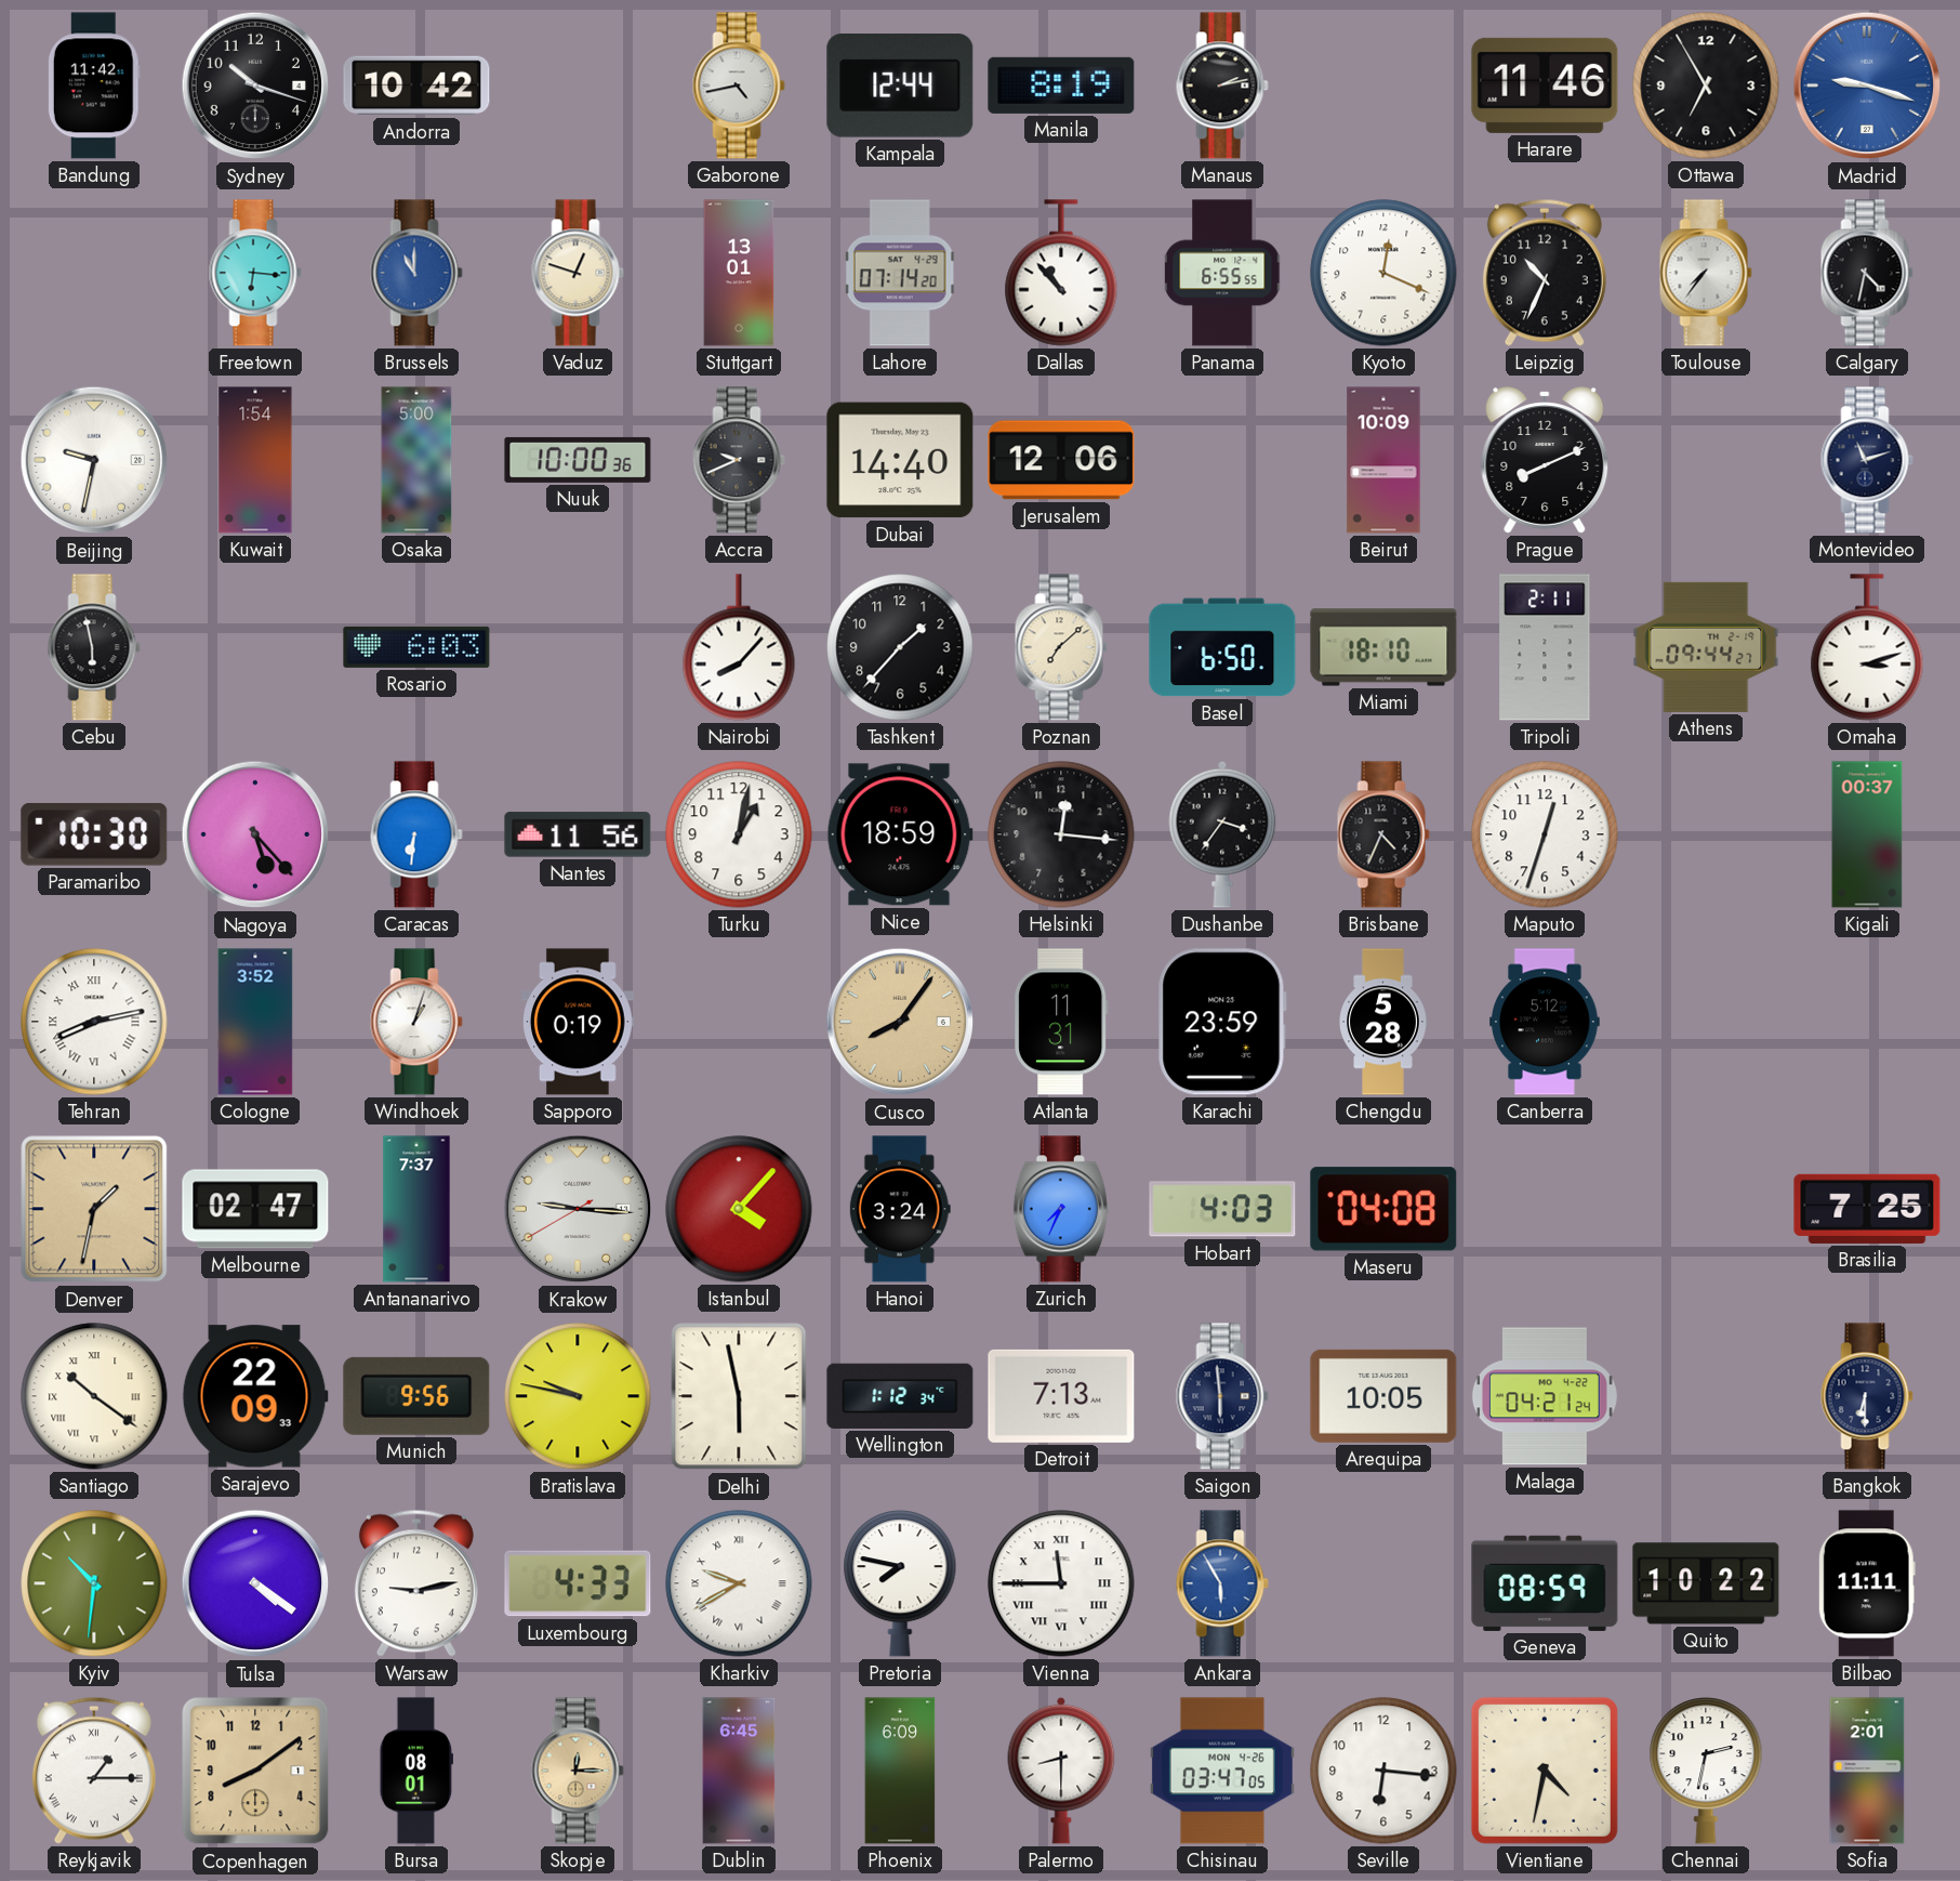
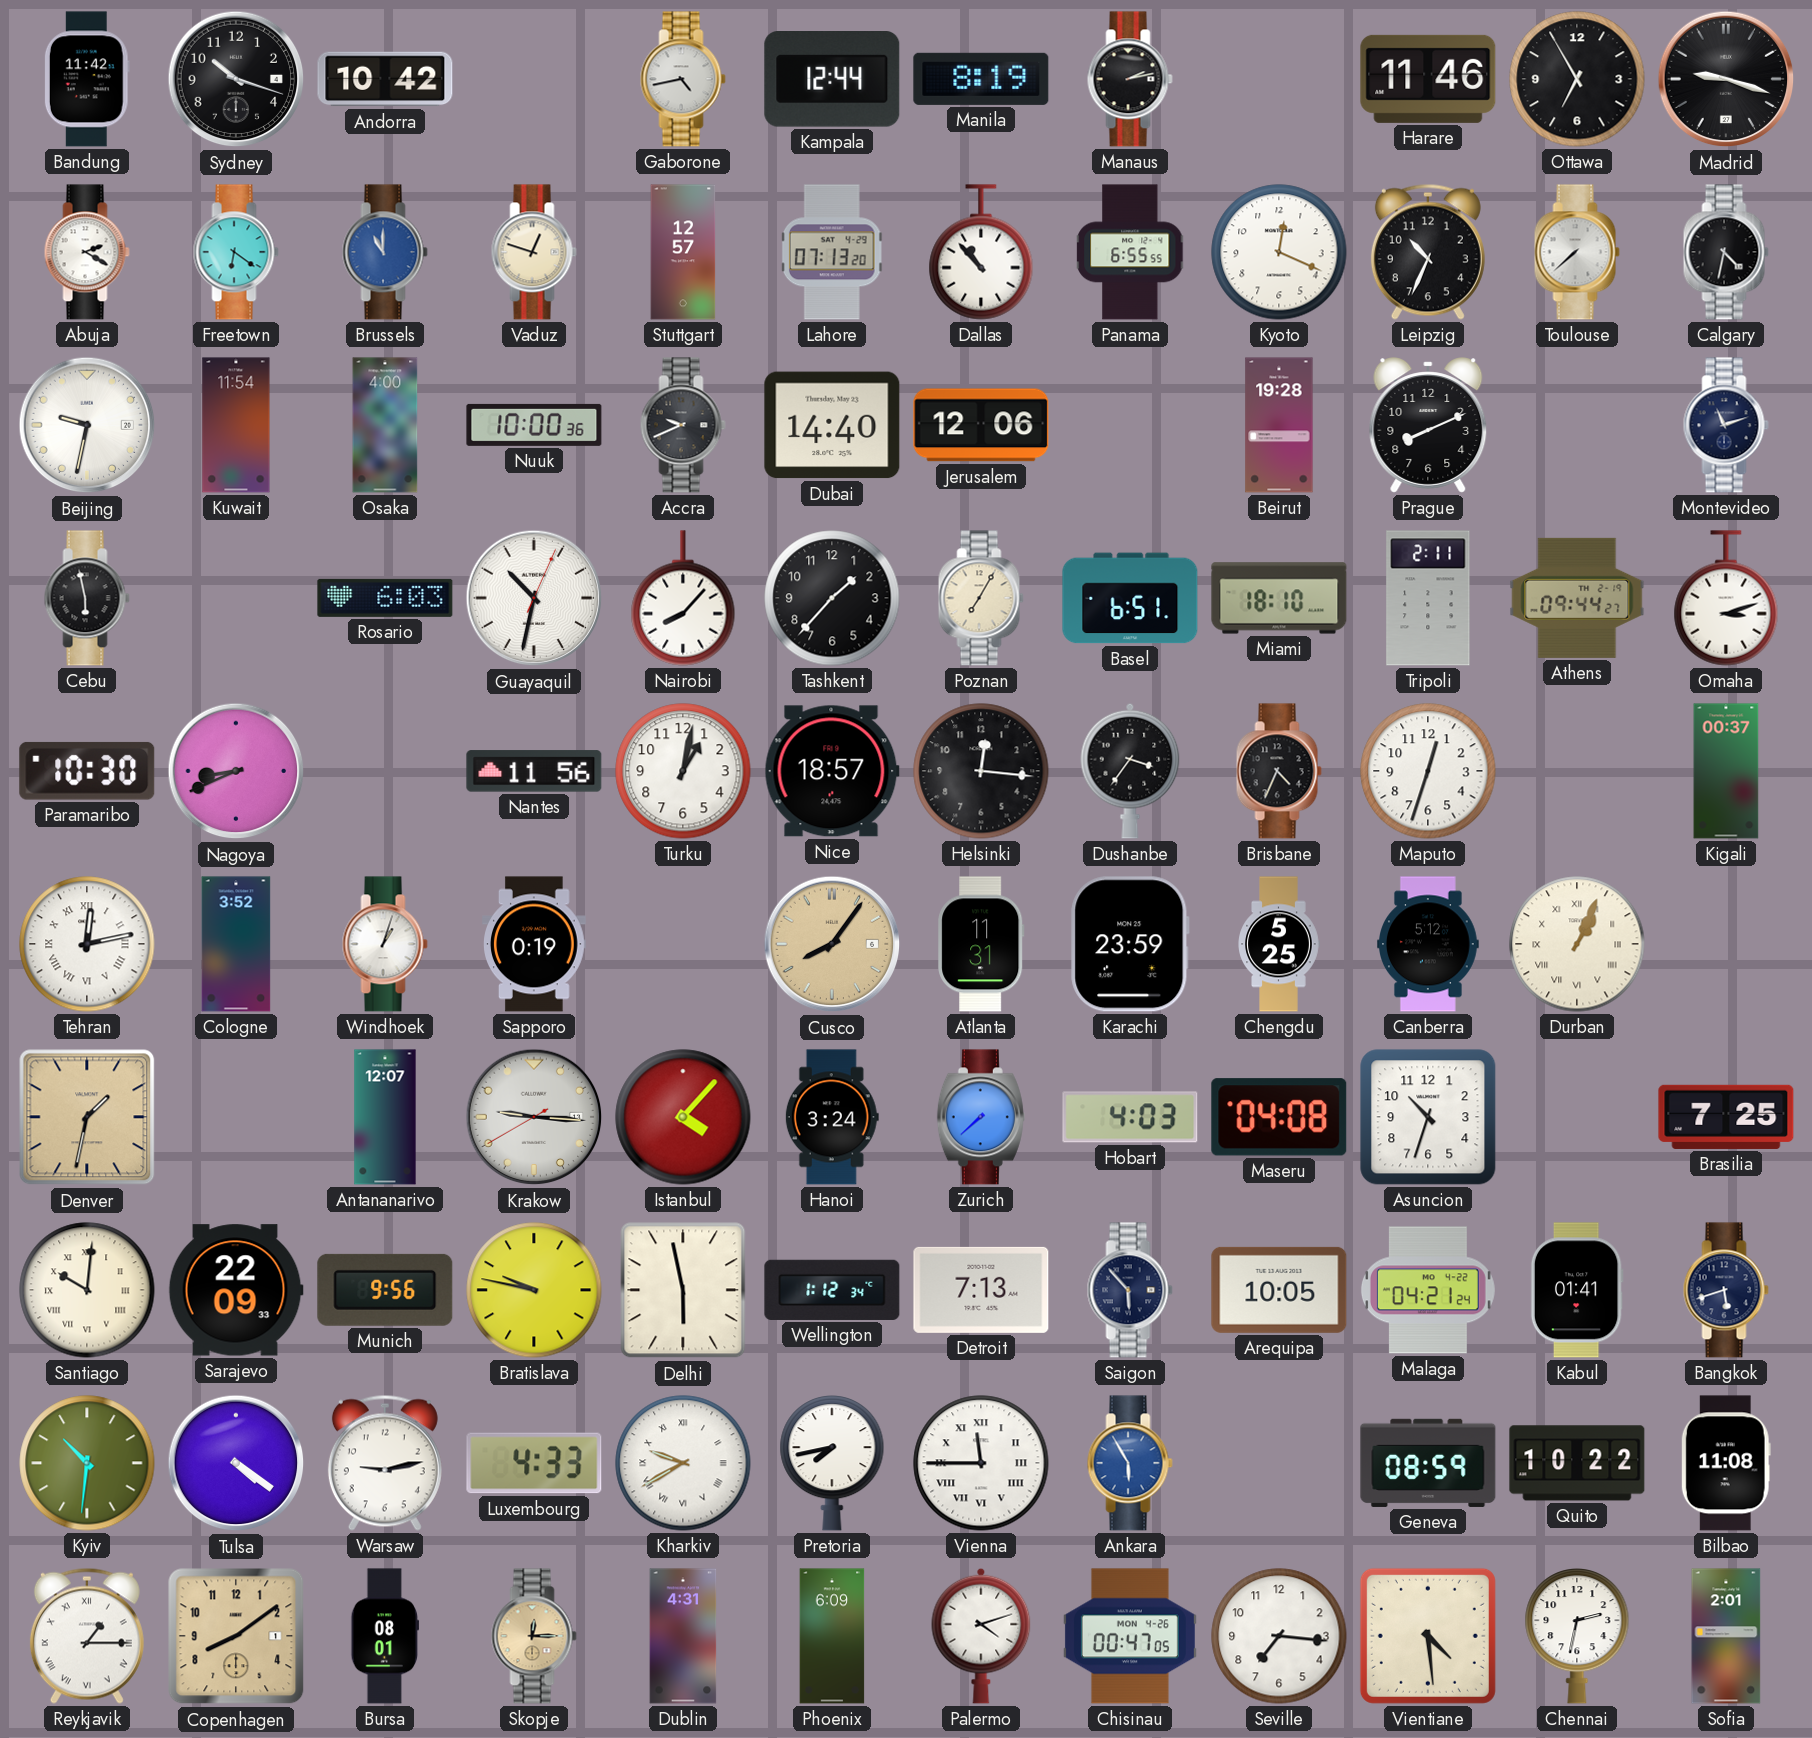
Madrid dial: blue -> black (1726, 79)
Abuja: none -> 2:20 (87, 252)
Freetown: 6:16 -> 6:21 (236, 252)
Stuttgart: 13:01 -> 12:57 (683, 252)
Lahore: 07:14 -> 07:13 (832, 252)
Toulouse: 7:36 -> 7:38 (1577, 252)
Kuwait: 1:54 -> 11:54 (236, 425)
Osaka: 5:00 -> 4:00 (385, 425)
Beirut: 10:09 -> 19:28 (1279, 425)
Guayaquil: none -> 10:32 (534, 598)
Poznan: 7:08 -> 7:05 (981, 598)
Basel: 6:50 -> 6:51 (1130, 598)
Nagoya: 5:23 -> 8:41 (236, 771)
Caracas: 6:31 -> none (416, 834)
Nice: 18:59 -> 18:57 (832, 771)
Tehran: 8:13 -> 12:13 (87, 944)
Chengdu: 5:28 -> 5:25 (1279, 944)
Durban: none -> 1:04 (1577, 944)
Melbourne: 02:47 -> none (255, 1209)
Antananarivo: 7:37 -> 12:07 (385, 1117)
Zurich: 7:34 -> 7:38 (981, 1117)
Asuncion: none -> 10:33 (1428, 1117)
Santiago: 10:21 -> 10:01 (87, 1290)
Saigon: 5:59 -> 5:53 (1130, 1290)
Kabul: none -> 01:41 (1577, 1290)
Bangkok: 6:30 -> 5:42 (1726, 1290)
Pretoria: 7:47 -> 7:43 (832, 1464)
Bilbao: 11:11 -> 11:08 (1726, 1463)
Dublin: 6:45 -> 4:31 (683, 1636)
Palermo: 8:30 -> 4:12 (981, 1636)
Chisinau: 03:47 -> 00:47 (1130, 1636)
Seville: 6:16 -> 7:16 (1279, 1636)
Vientiane: 4:32 -> 4:29 (1428, 1636)
